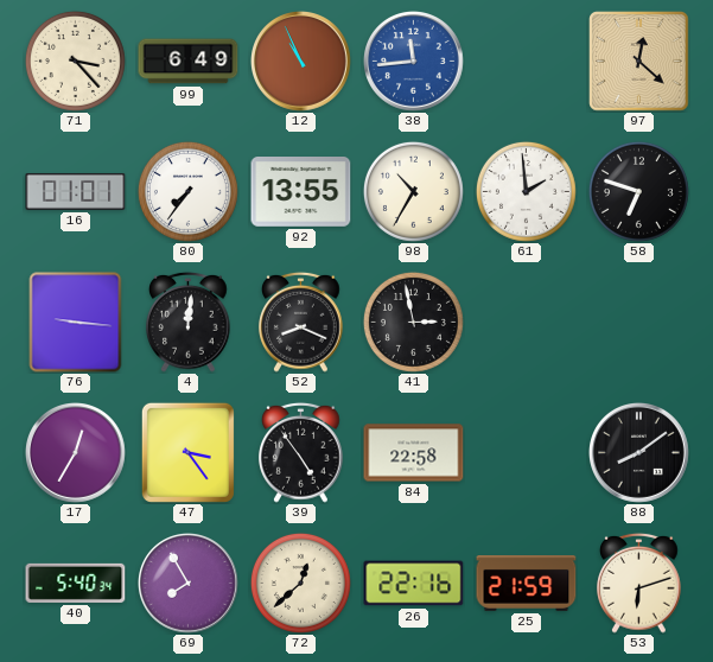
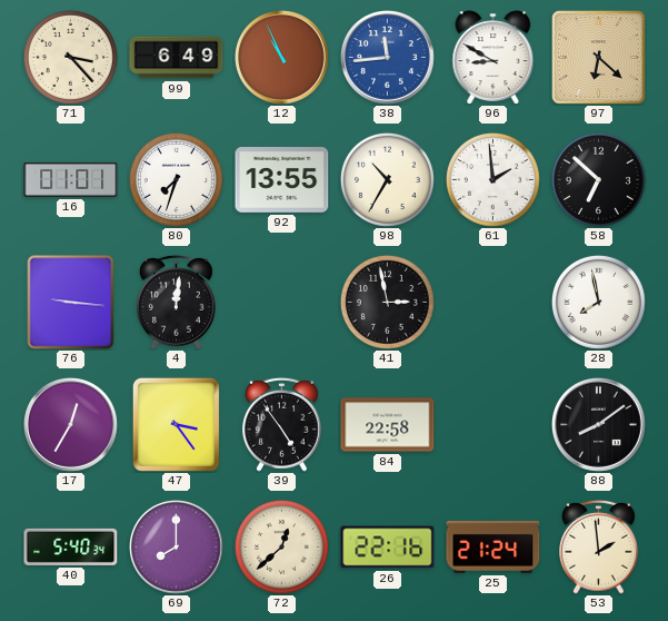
96: none -> 8:50 (493, 58)
97: 12:22 -> 6:22 (599, 58)
80: 7:36 -> 7:33 (176, 179)
58: 6:48 -> 6:52 (598, 179)
52: 8:19 -> none (301, 322)
28: none -> 7:58 (598, 302)
69: 7:55 -> 8:00 (177, 548)
25: 21:59 -> 21:24 (493, 548)
53: 6:12 -> 1:59 (599, 546)
